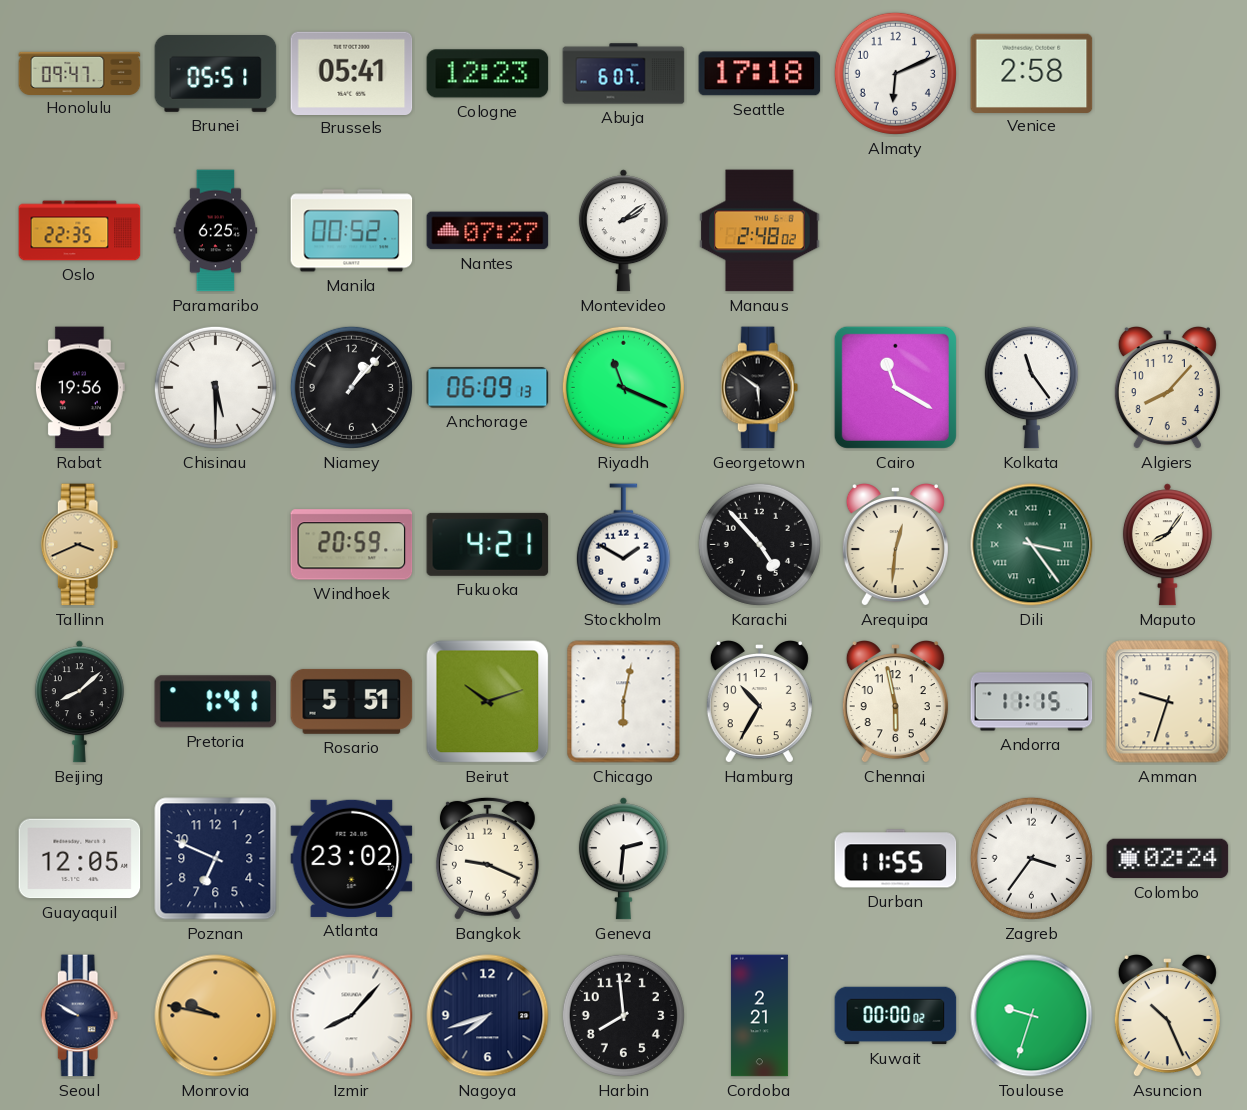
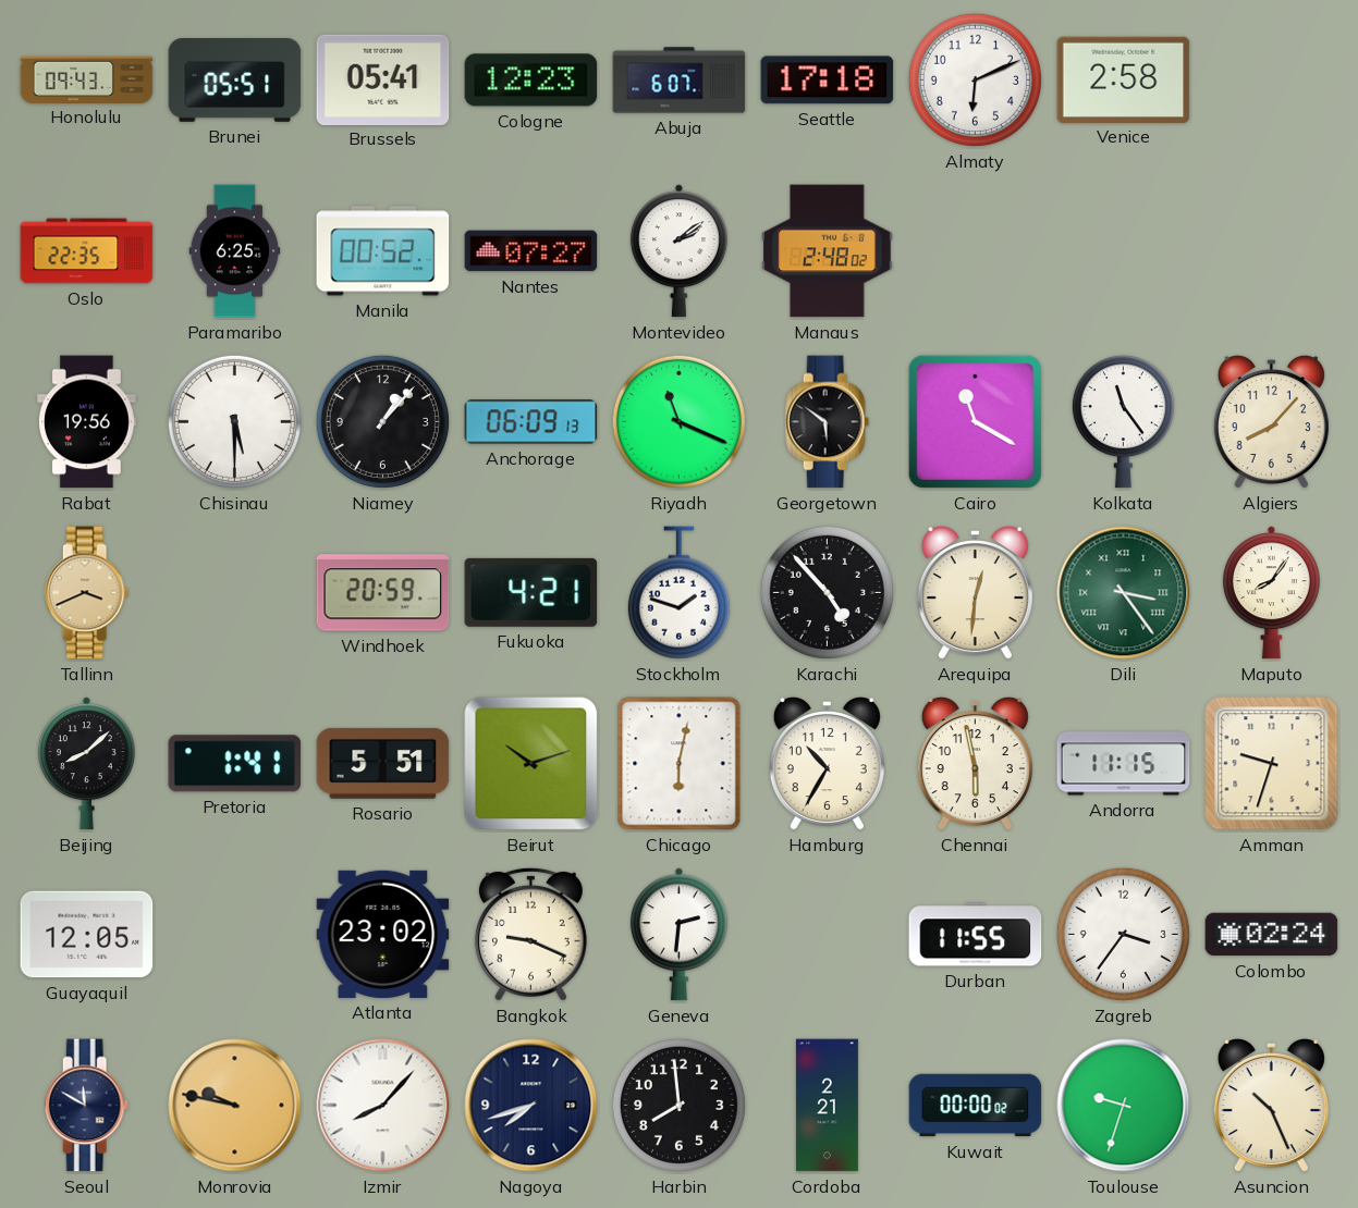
Honolulu: 09:47 -> 09:43 (87, 79)
Stockholm: 1:50 -> 1:48 (678, 593)
Poznan: 6:49 -> none (216, 859)
Seoul: 9:50 -> 11:50 (87, 1106)
